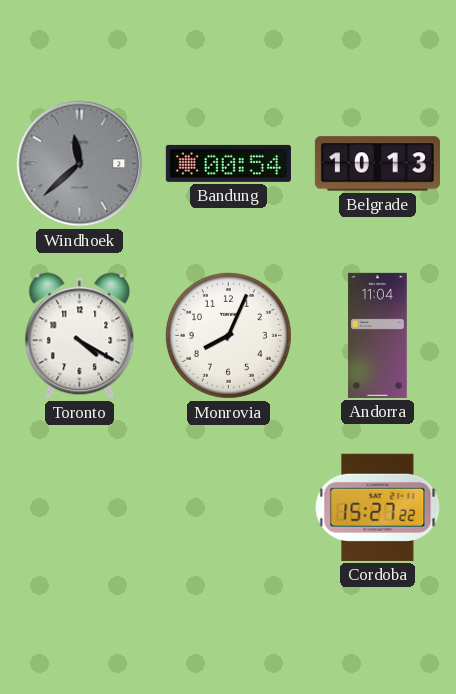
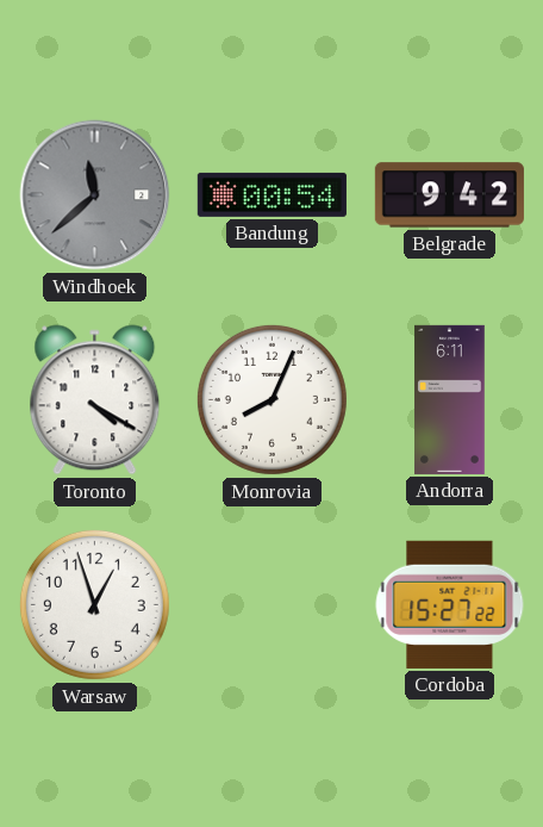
Belgrade: 10:13 -> 9:42 (449, 195)
Andorra: 11:04 -> 6:11 (450, 399)
Warsaw: none -> 12:57 (94, 604)
